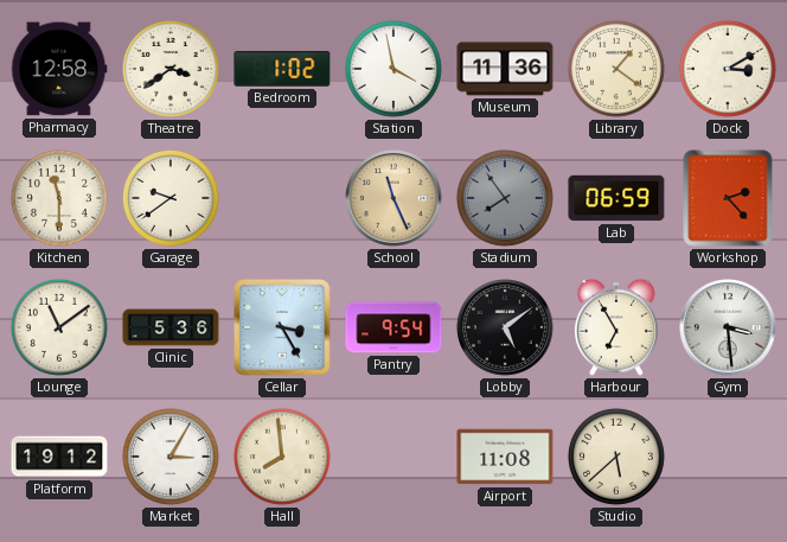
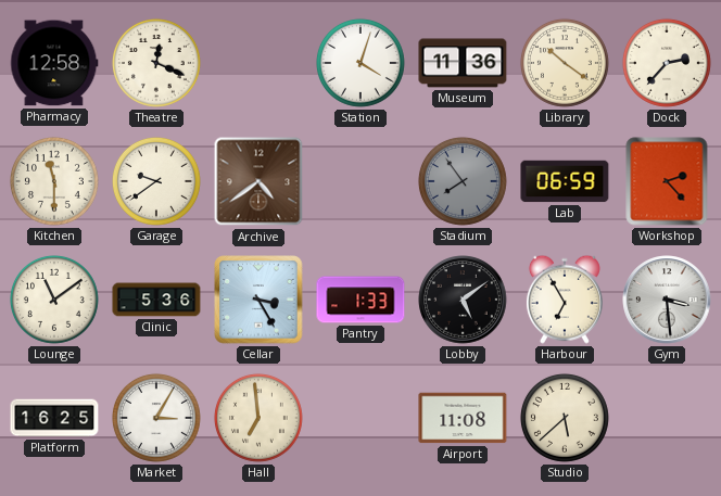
Theatre: 3:39 -> 12:19 (156, 63)
Bedroom: 1:02 -> none (282, 69)
Station: 3:58 -> 4:03 (360, 63)
Library: 1:21 -> 10:21 (565, 63)
Dock: 3:10 -> 2:37 (667, 63)
Archive: none -> 4:39 (258, 181)
School: 11:26 -> none (393, 198)
Pantry: 9:54 -> 1:33 (360, 300)
Platform: 19:12 -> 16:25 (54, 418)
Hall: 7:59 -> 6:59 (258, 418)
